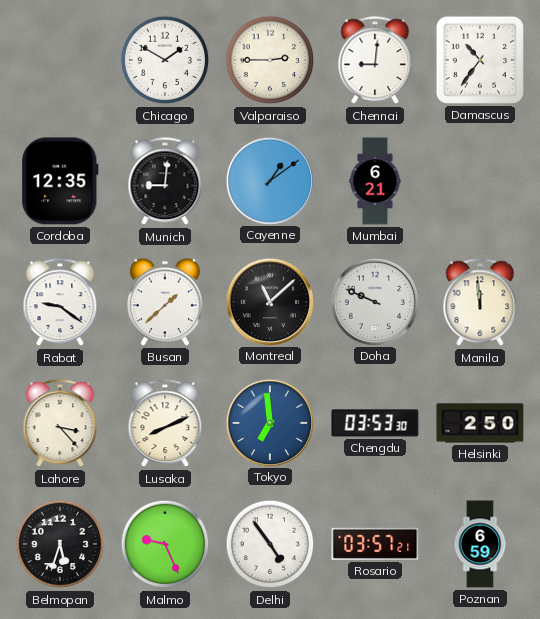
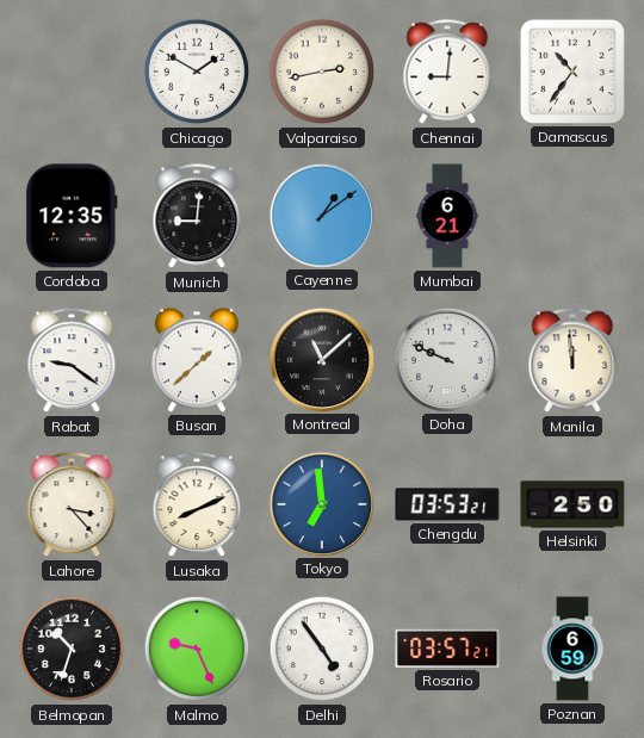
Valparaiso: 2:45 -> 2:43 (322, 72)
Chengdu: 03:53:30 -> 03:53:21 (447, 504)
Belmopan: 5:33 -> 10:33 (72, 649)
